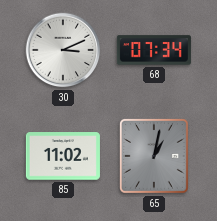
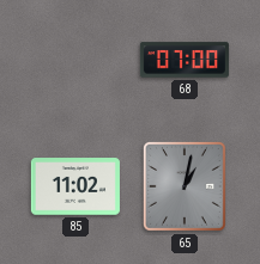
30: 3:11 -> none (63, 50)
68: 07:34 -> 07:00 (185, 60)
